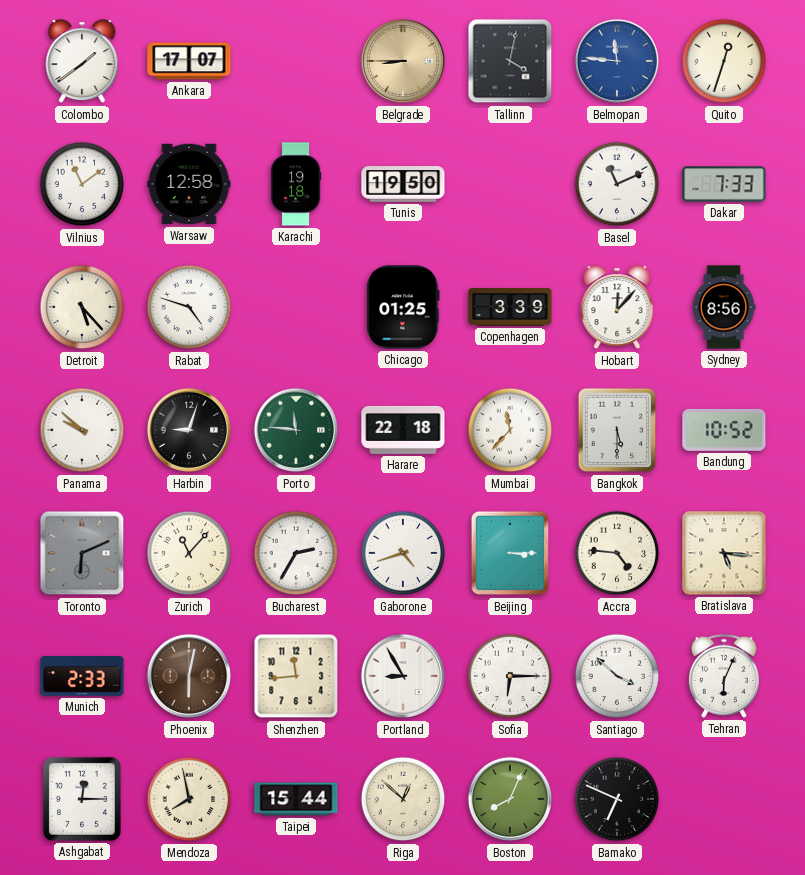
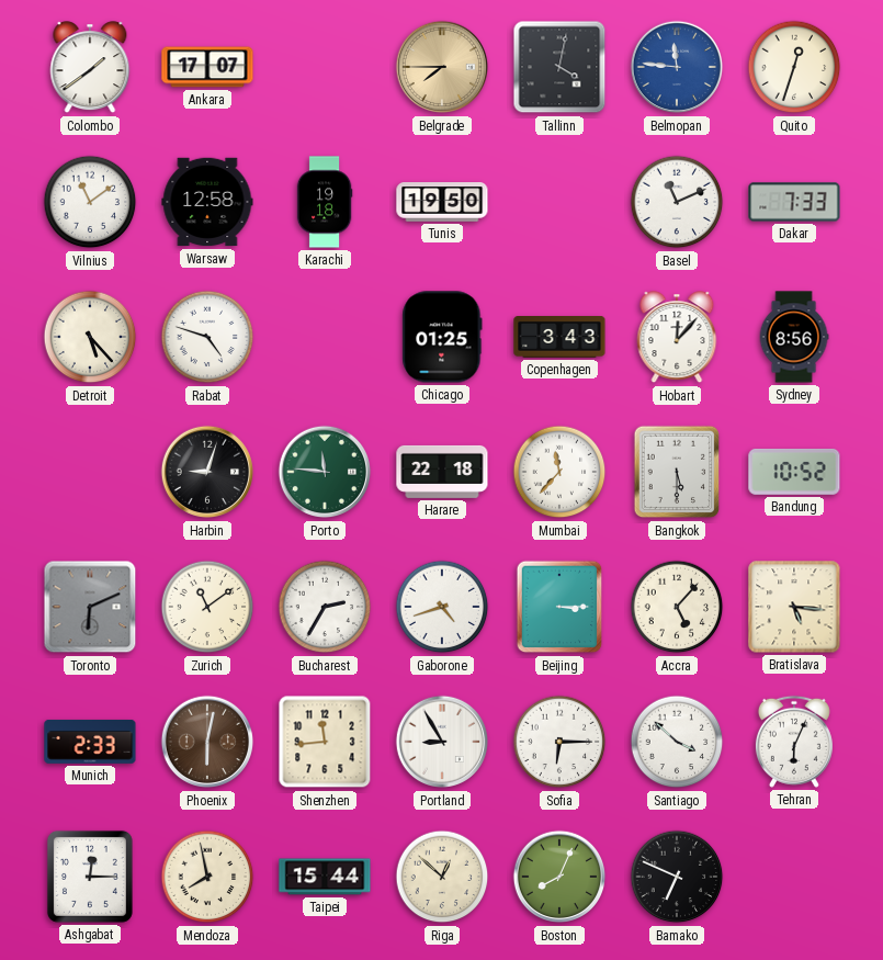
Belgrade: 8:45 -> 7:45 (442, 67)
Copenhagen: 3:39 -> 3:43 (559, 338)
Panama: 9:52 -> none (82, 430)
Zurich: 11:07 -> 11:09 (207, 607)
Accra: 4:46 -> 5:07 (677, 607)
